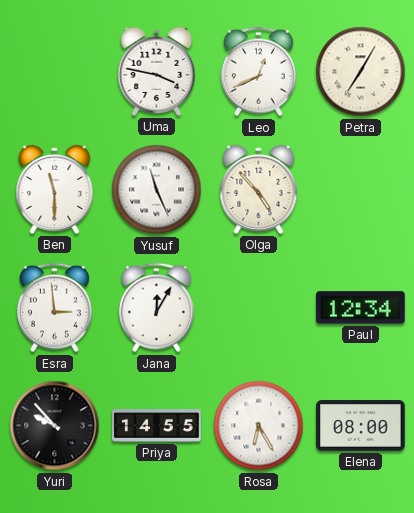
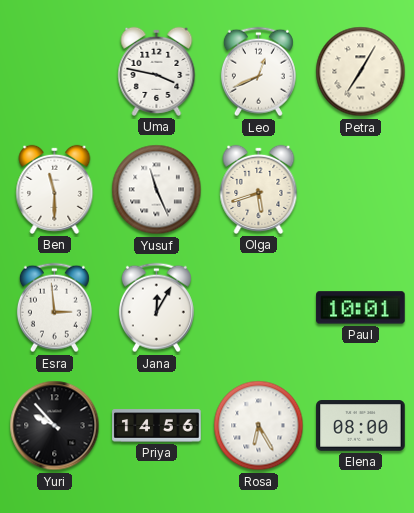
Olga: 4:53 -> 5:42 (259, 189)
Paul: 12:34 -> 10:01 (361, 308)
Priya: 14:55 -> 14:56 (157, 426)
